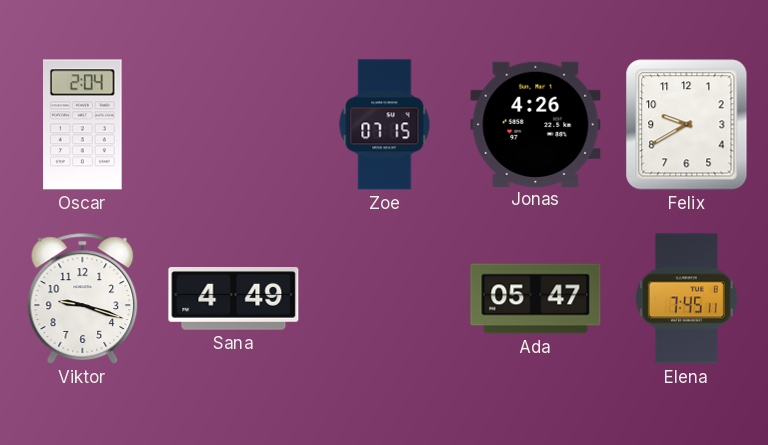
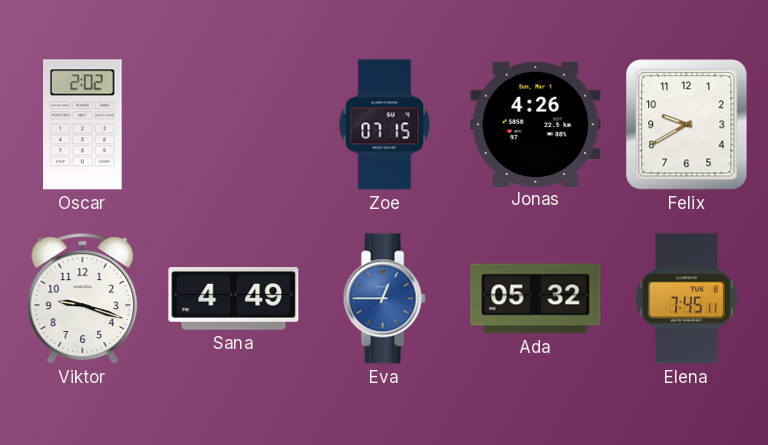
Oscar: 2:04 -> 2:02 (83, 125)
Eva: none -> 12:45 (384, 299)
Ada: 05:47 -> 05:32 (536, 299)
